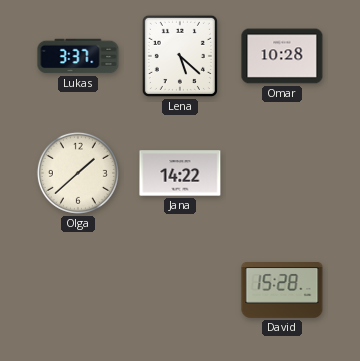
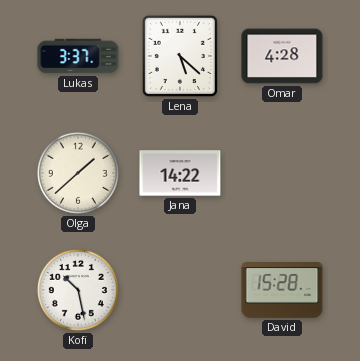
Omar: 10:28 -> 4:28 (282, 56)
Kofi: none -> 10:28 (78, 290)
